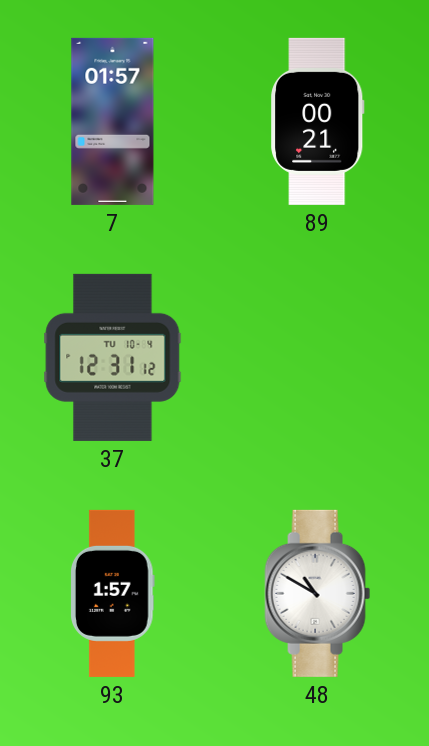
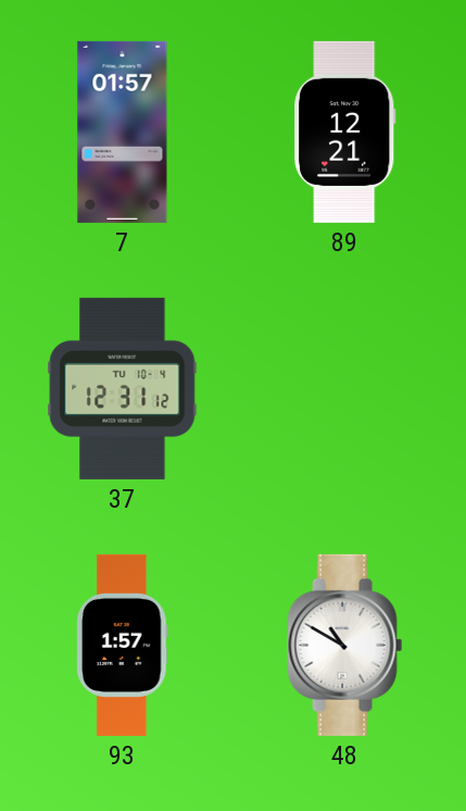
89: 00:21 -> 12:21 (345, 132)
